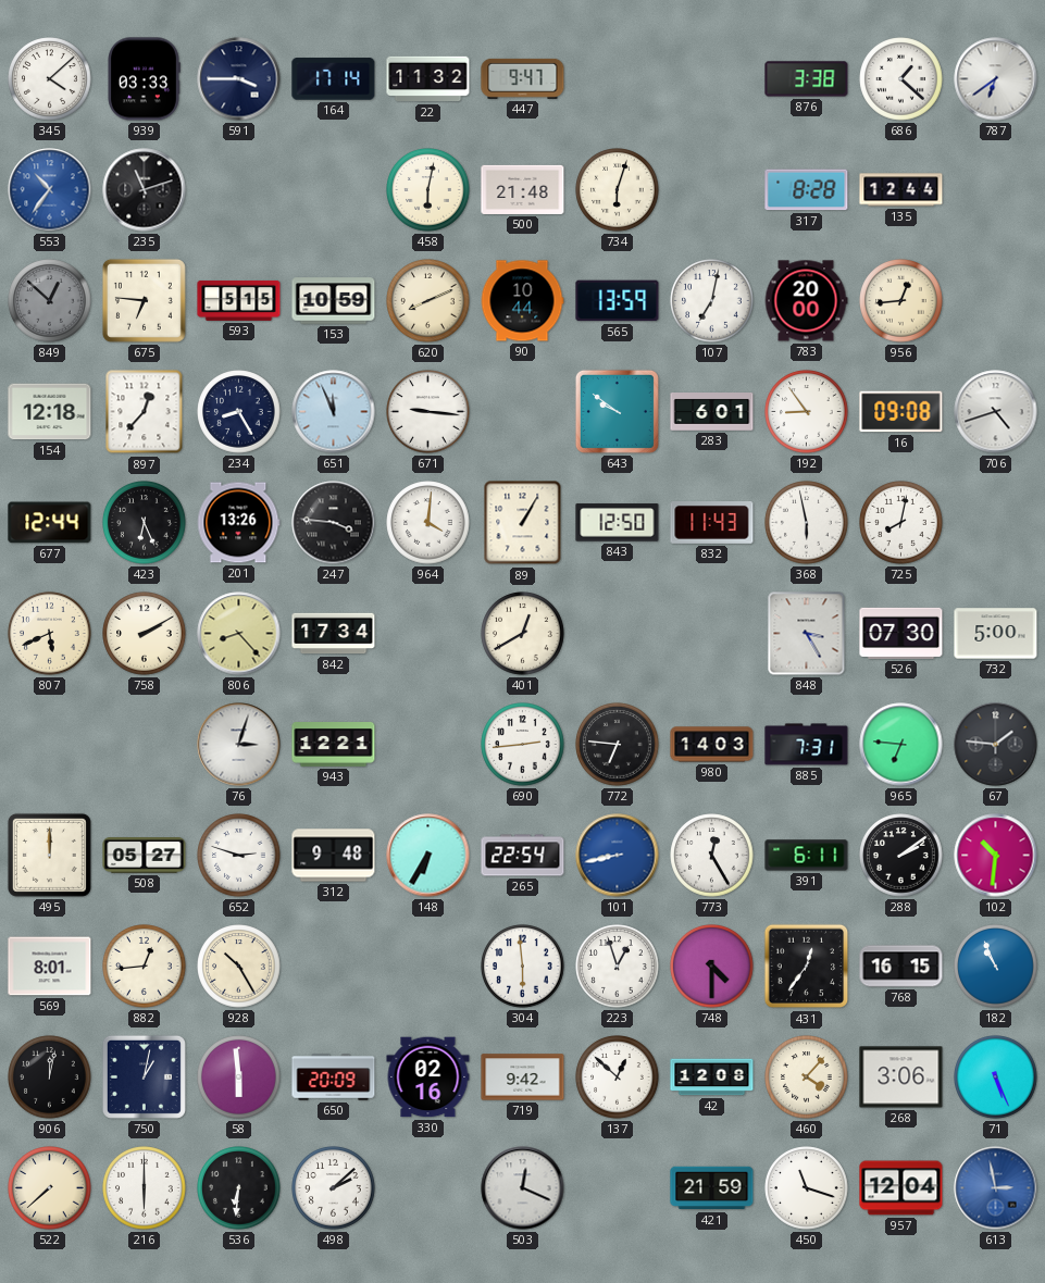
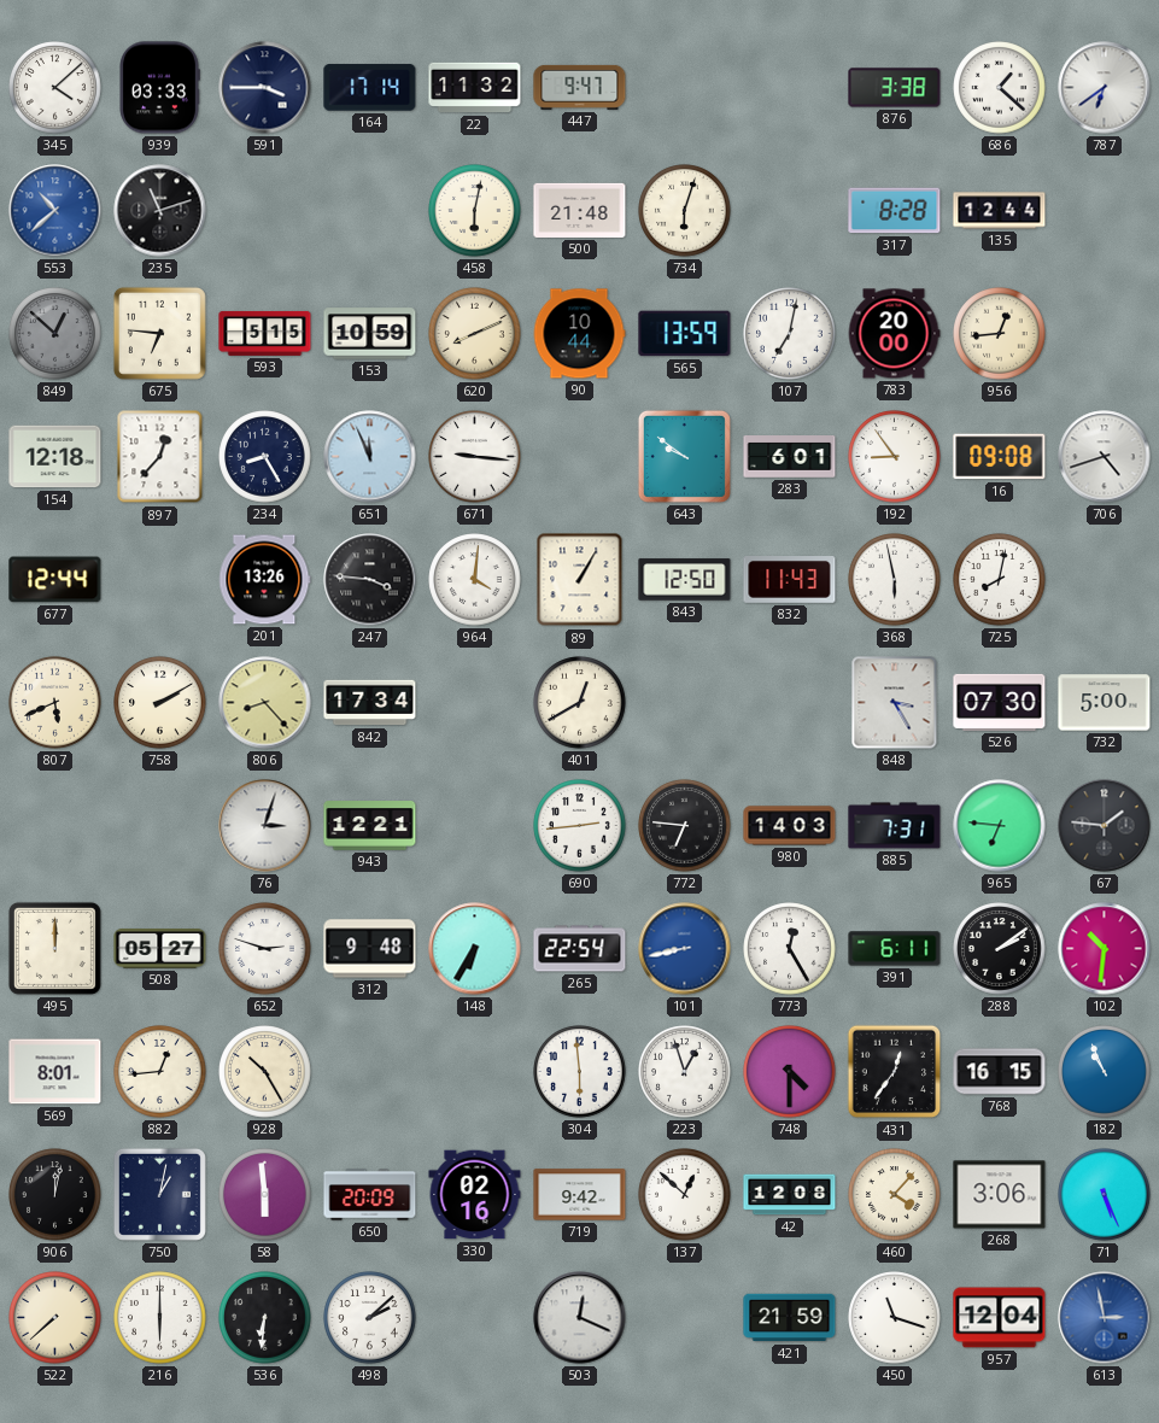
553: 10:36 -> 10:38 (55, 211)
423: 6:26 -> none (145, 523)
